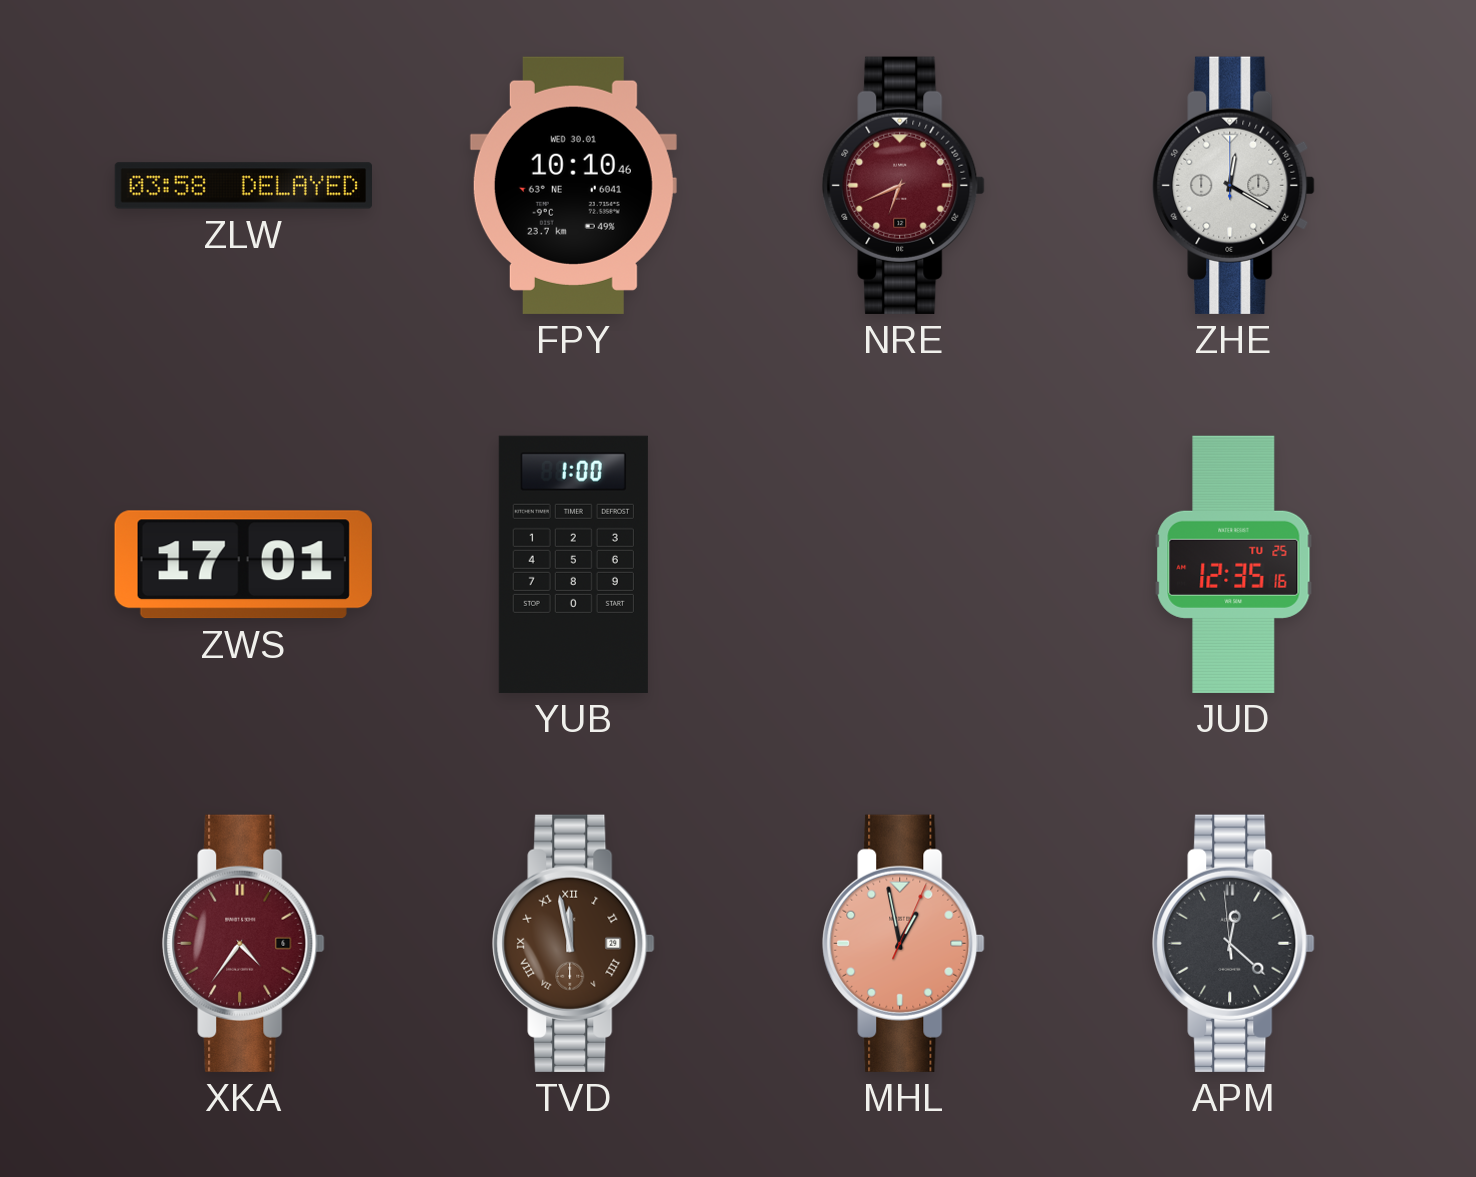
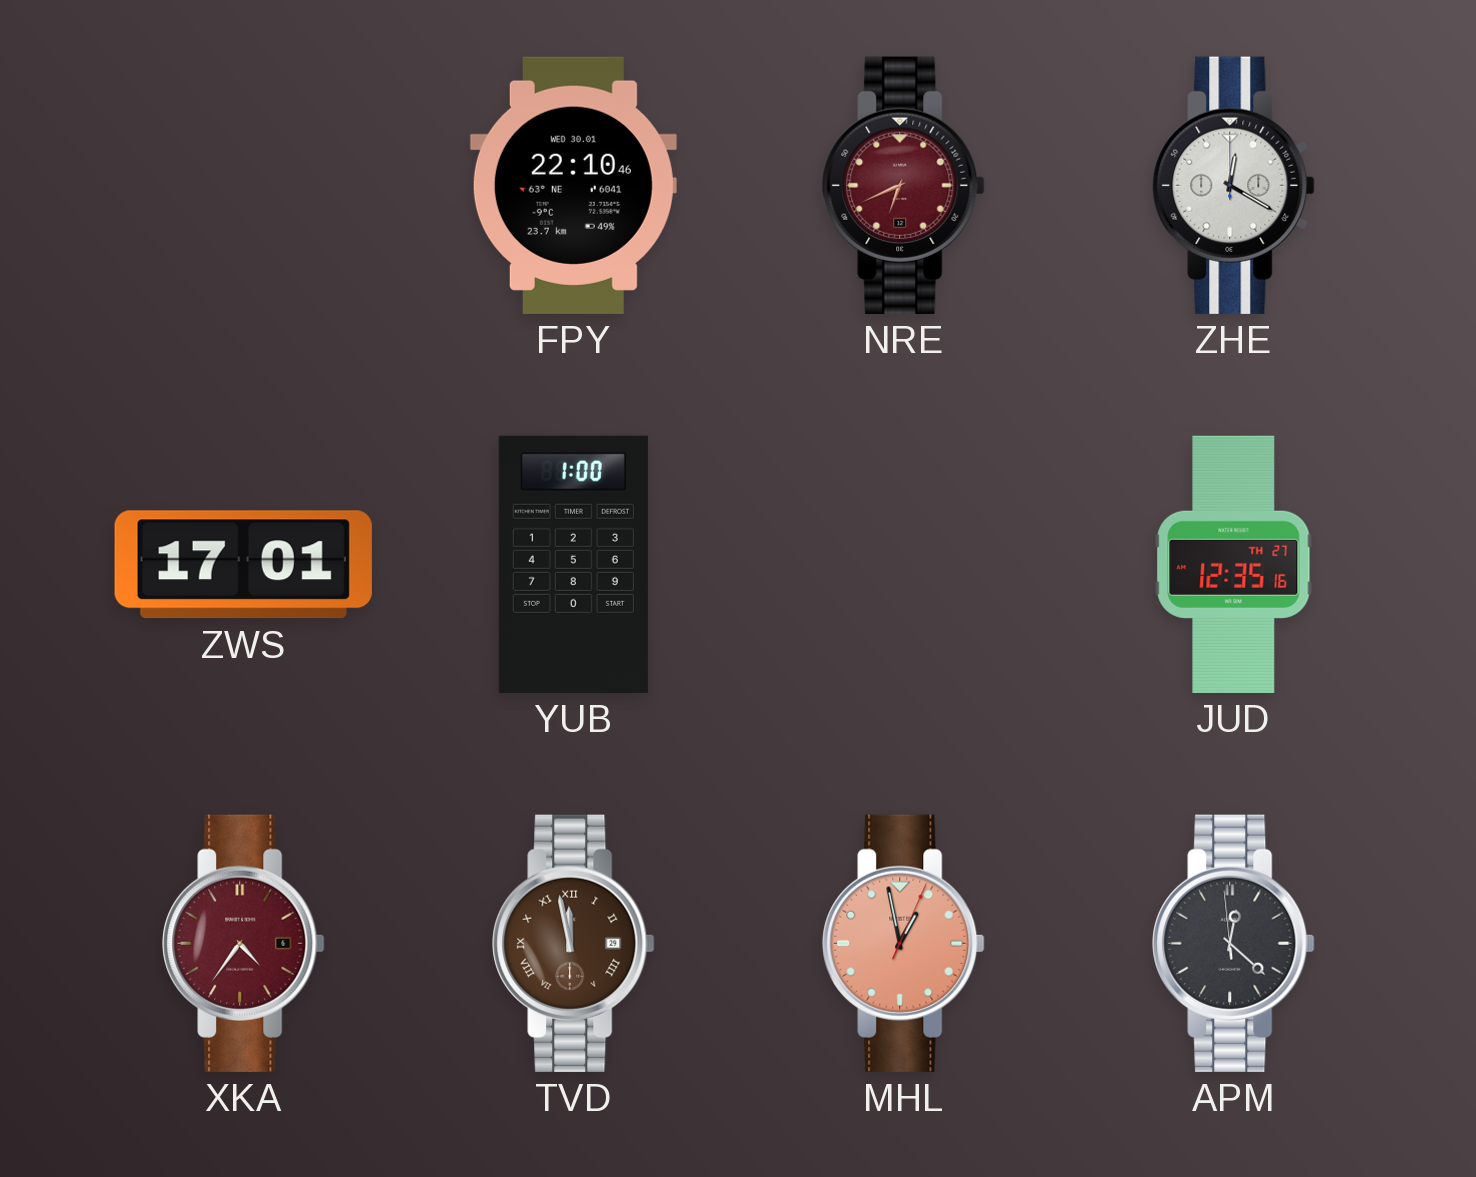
ZLW: 03:58 -> none (243, 186)
FPY: 10:10 -> 22:10 (573, 185)
JUD date: TU 25 -> TH 27 (1234, 564)
